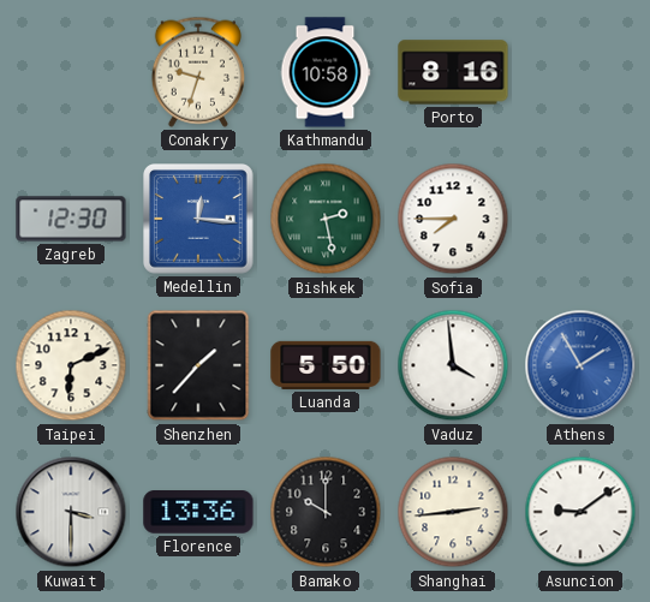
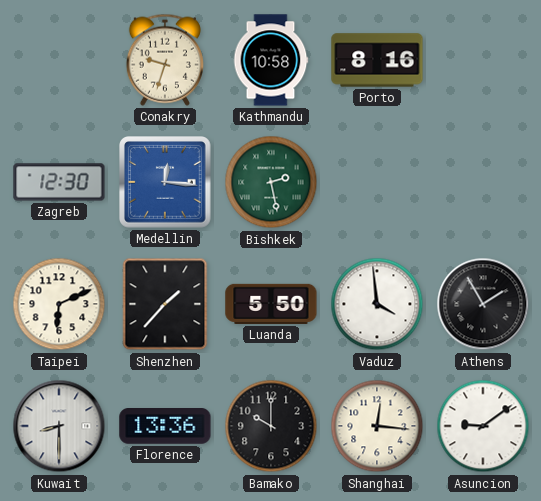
Sofia: 7:45 -> none (453, 219)
Athens dial: blue -> black (483, 304)
Kuwait: 3:30 -> 8:30 (59, 426)
Shanghai: 2:44 -> 12:16 (377, 426)
